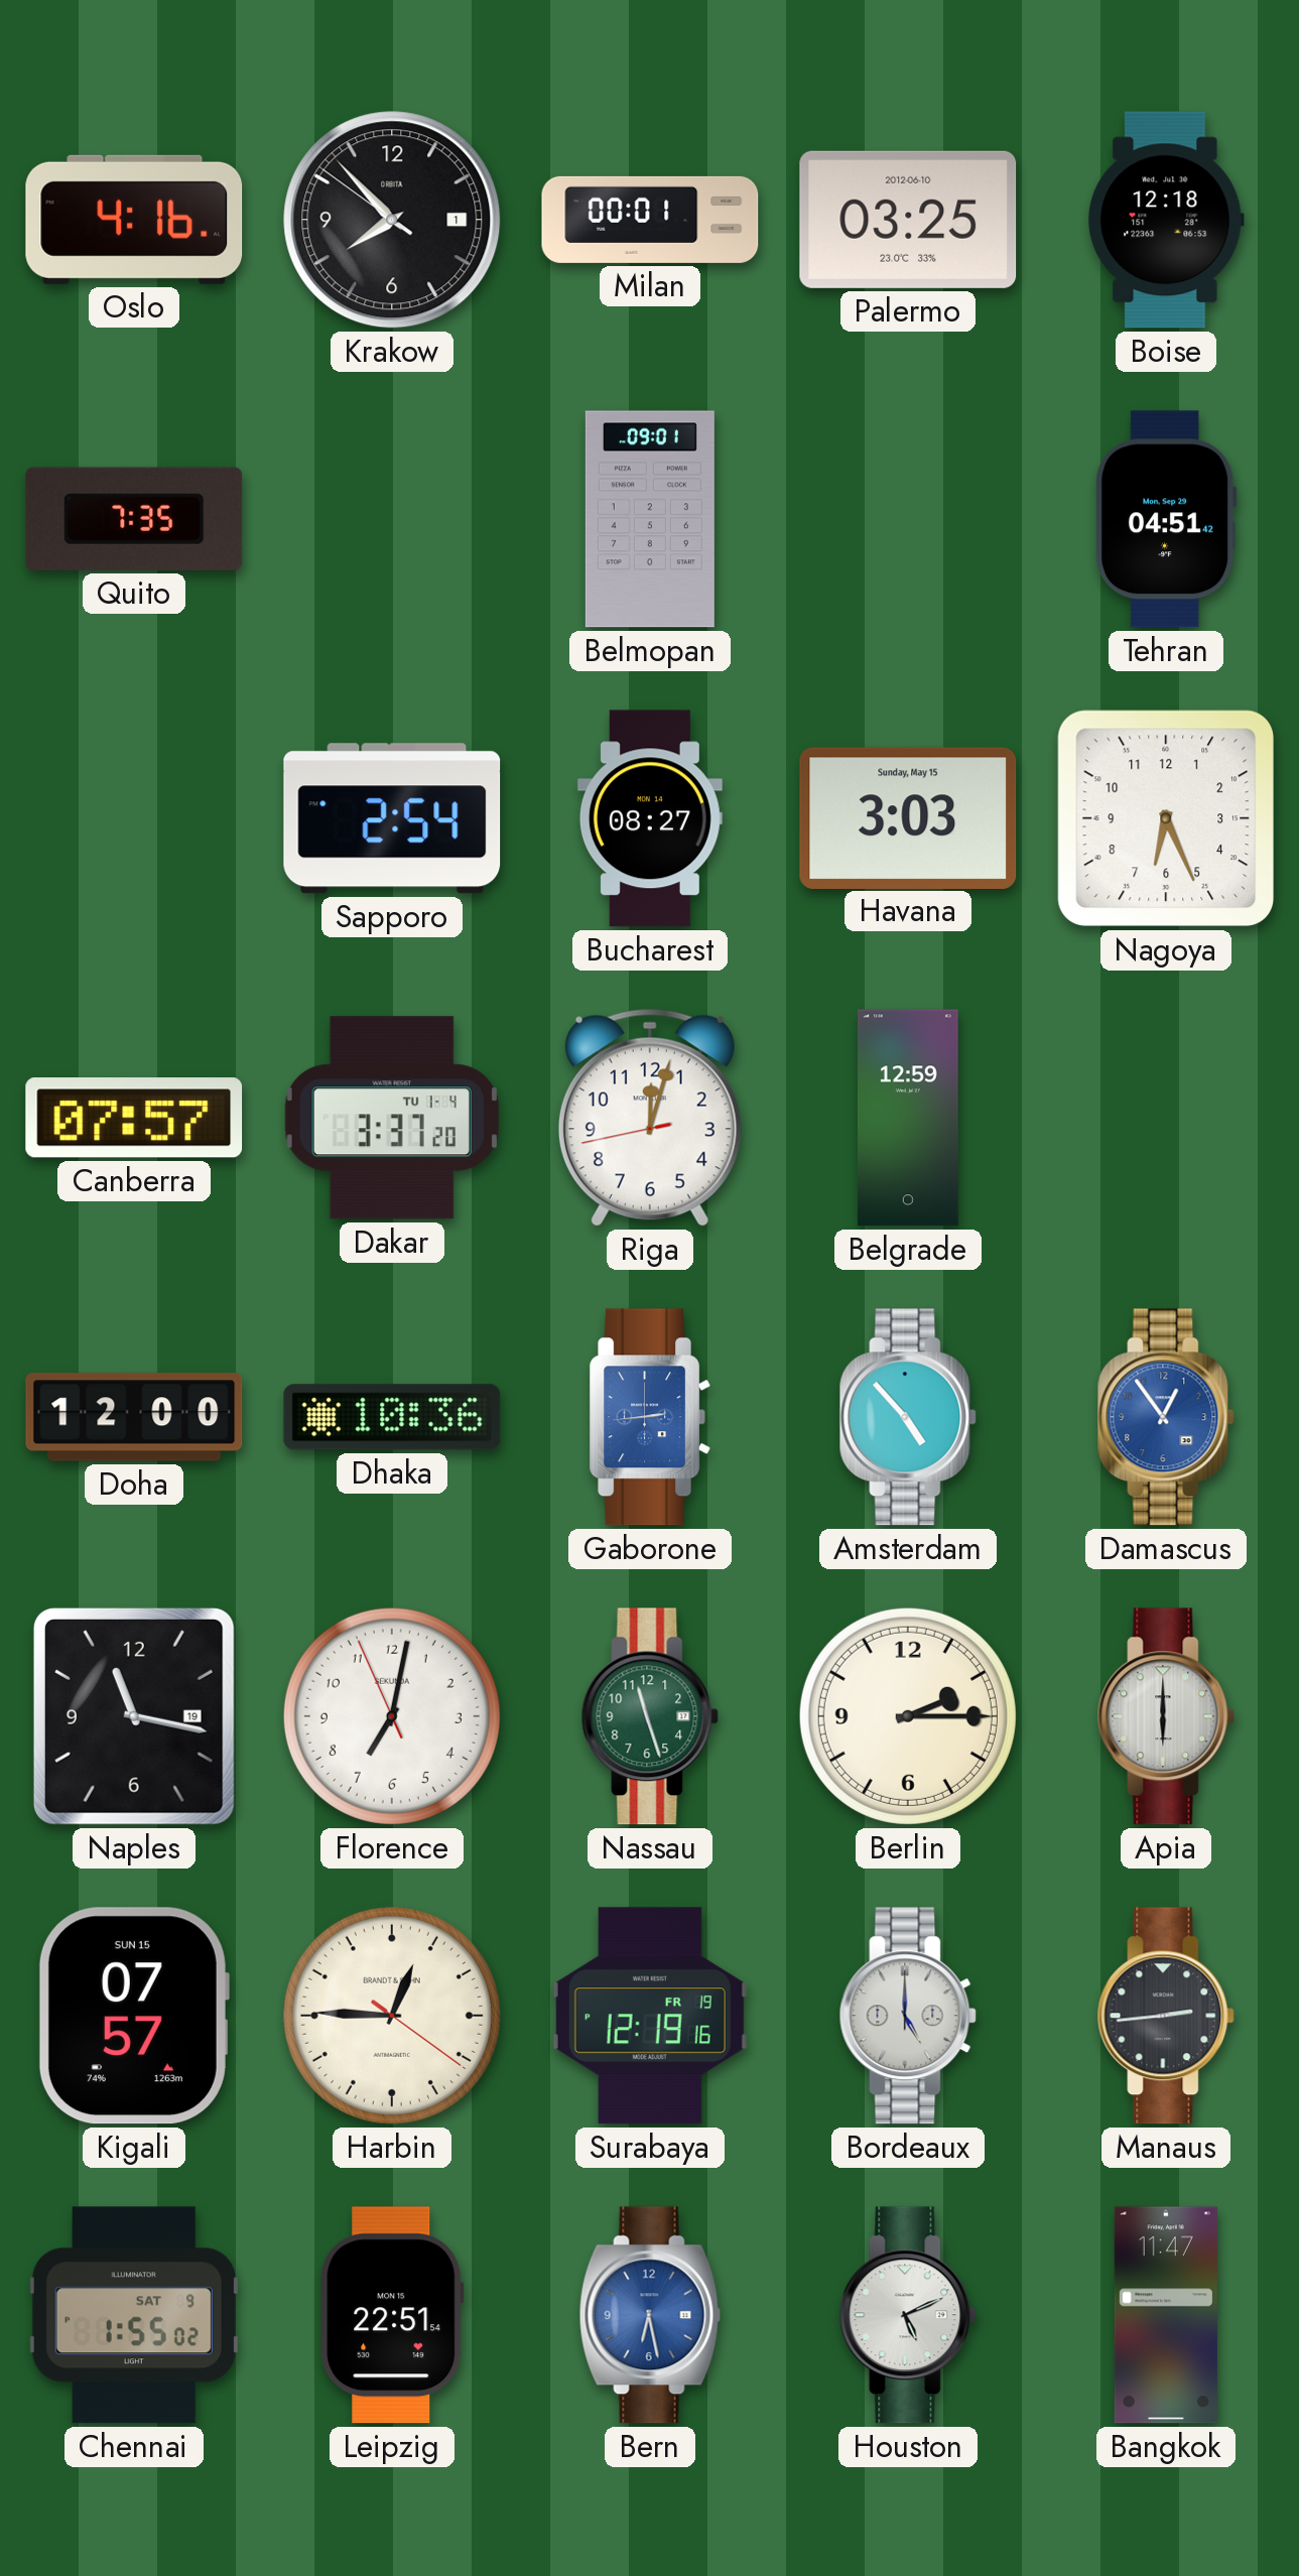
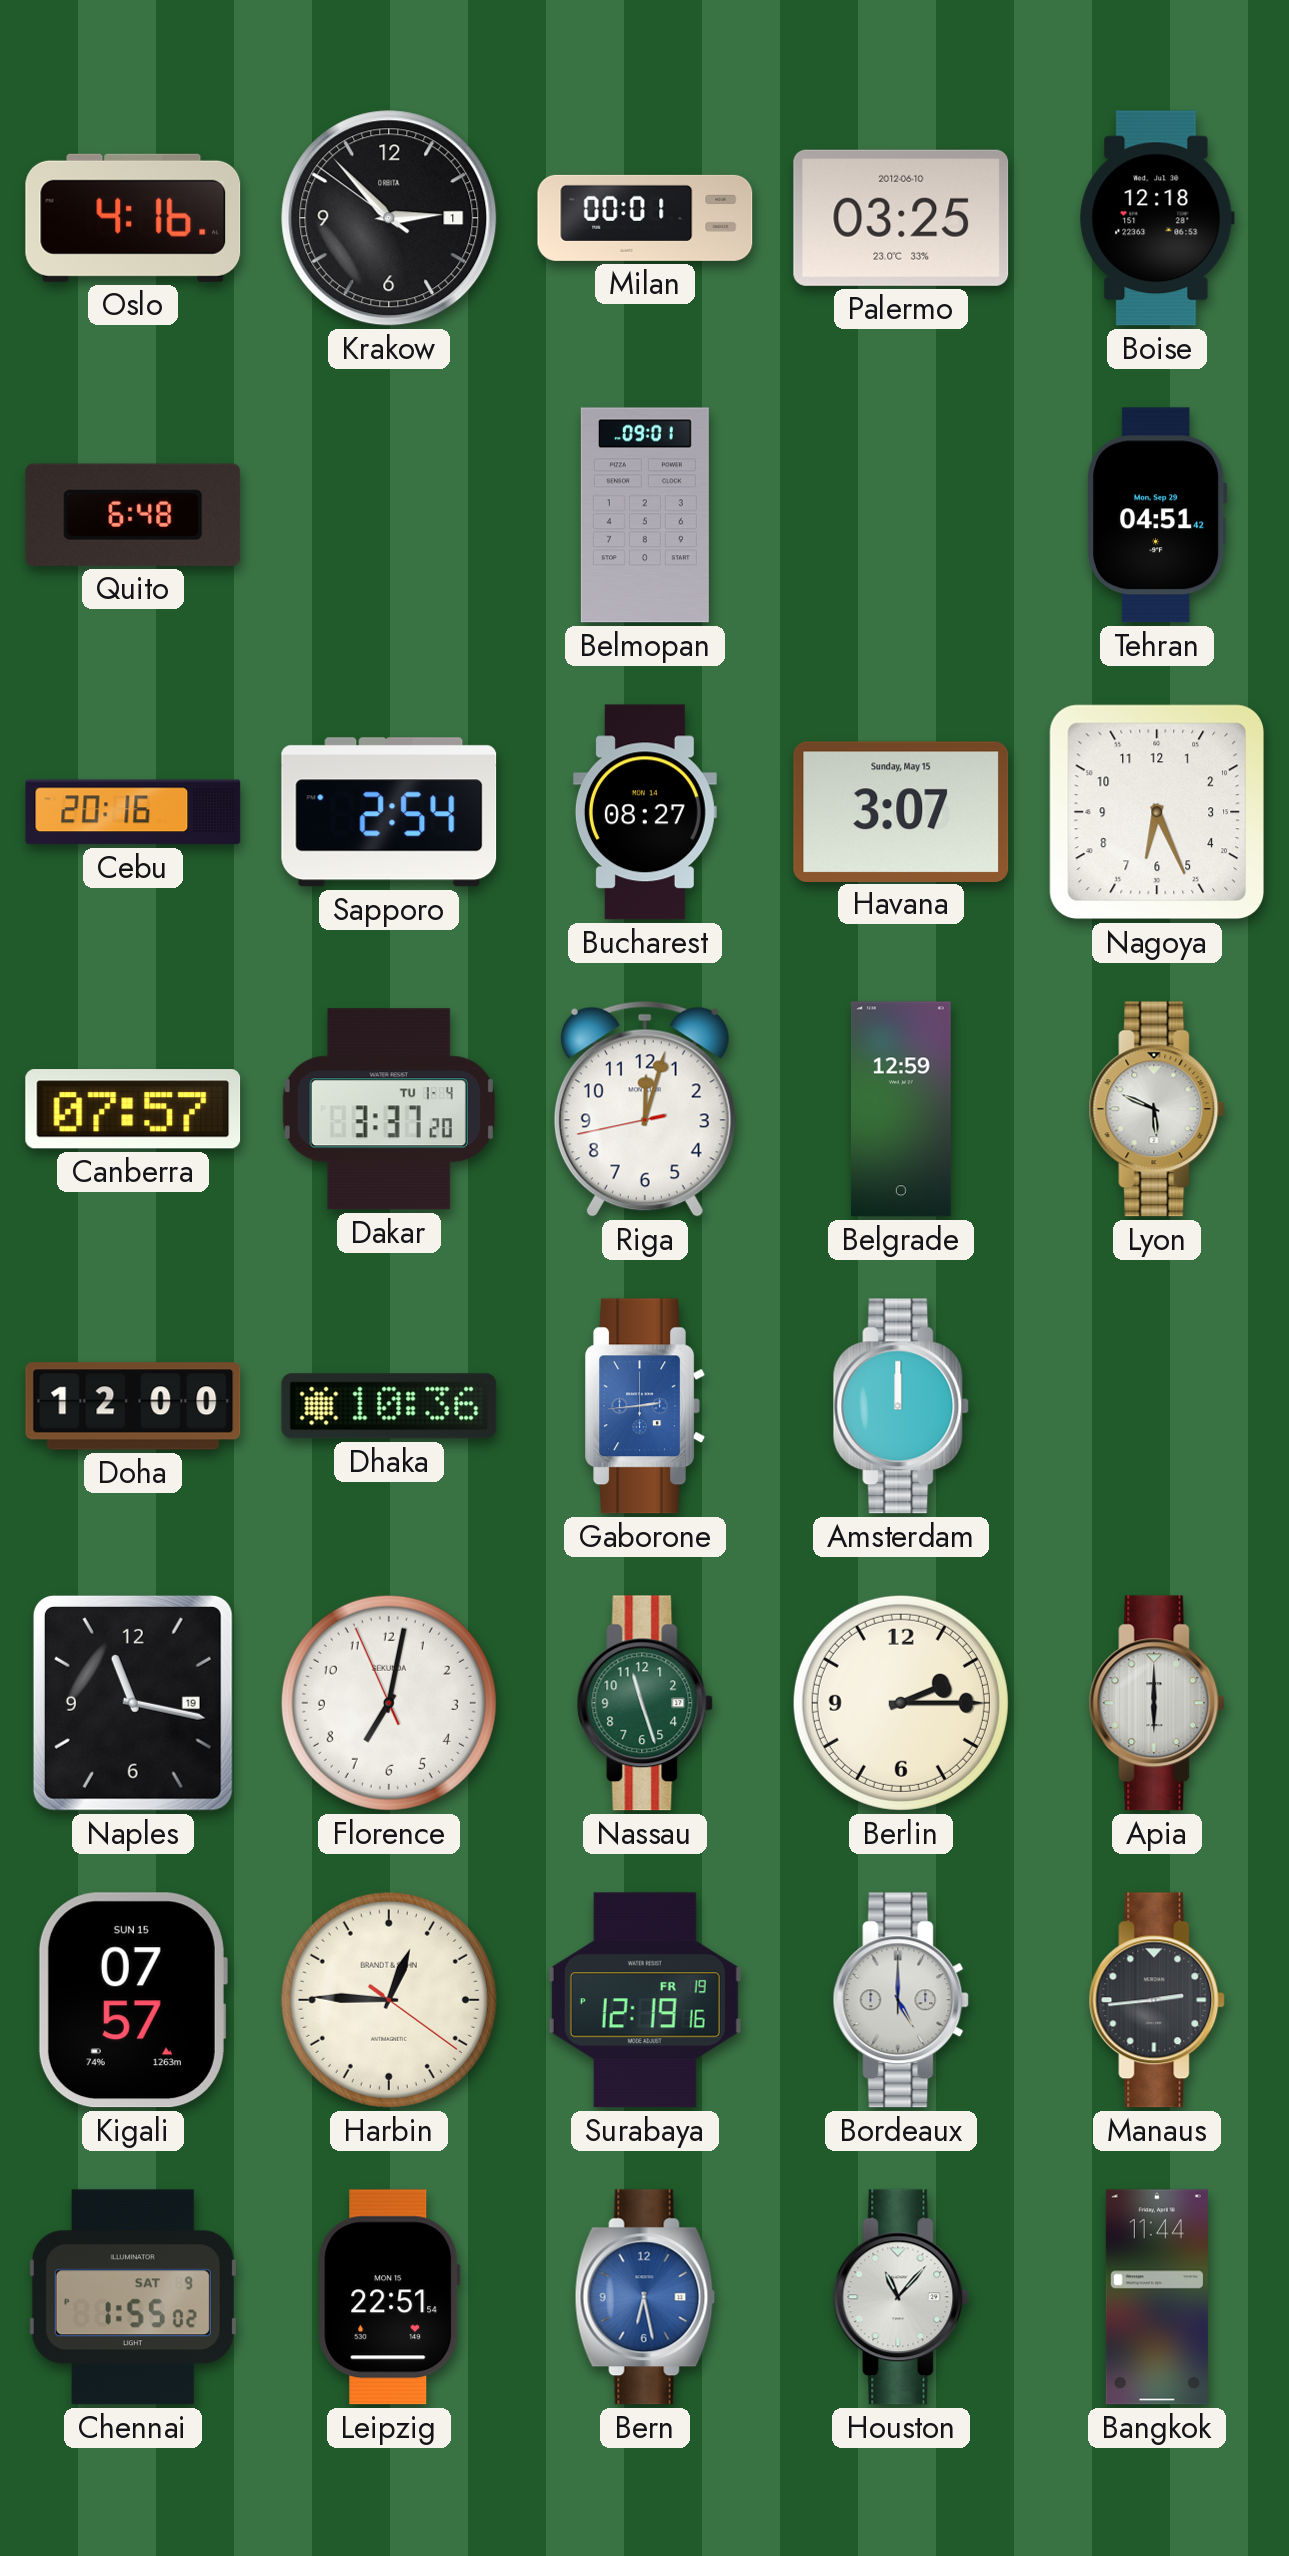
Krakow: 7:52 -> 2:52 (389, 218)
Quito: 7:35 -> 6:48 (133, 515)
Cebu: none -> 20:16 (133, 812)
Havana: 3:03 -> 3:07 (901, 811)
Lyon: none -> 5:49 (1157, 1109)
Amsterdam: 4:53 -> 12:00 (901, 1406)
Damascus: 12:54 -> none (1166, 1417)
Houston: 5:11 -> 11:07 (901, 2297)
Bangkok: 11:47 -> 11:44 (1157, 2297)
